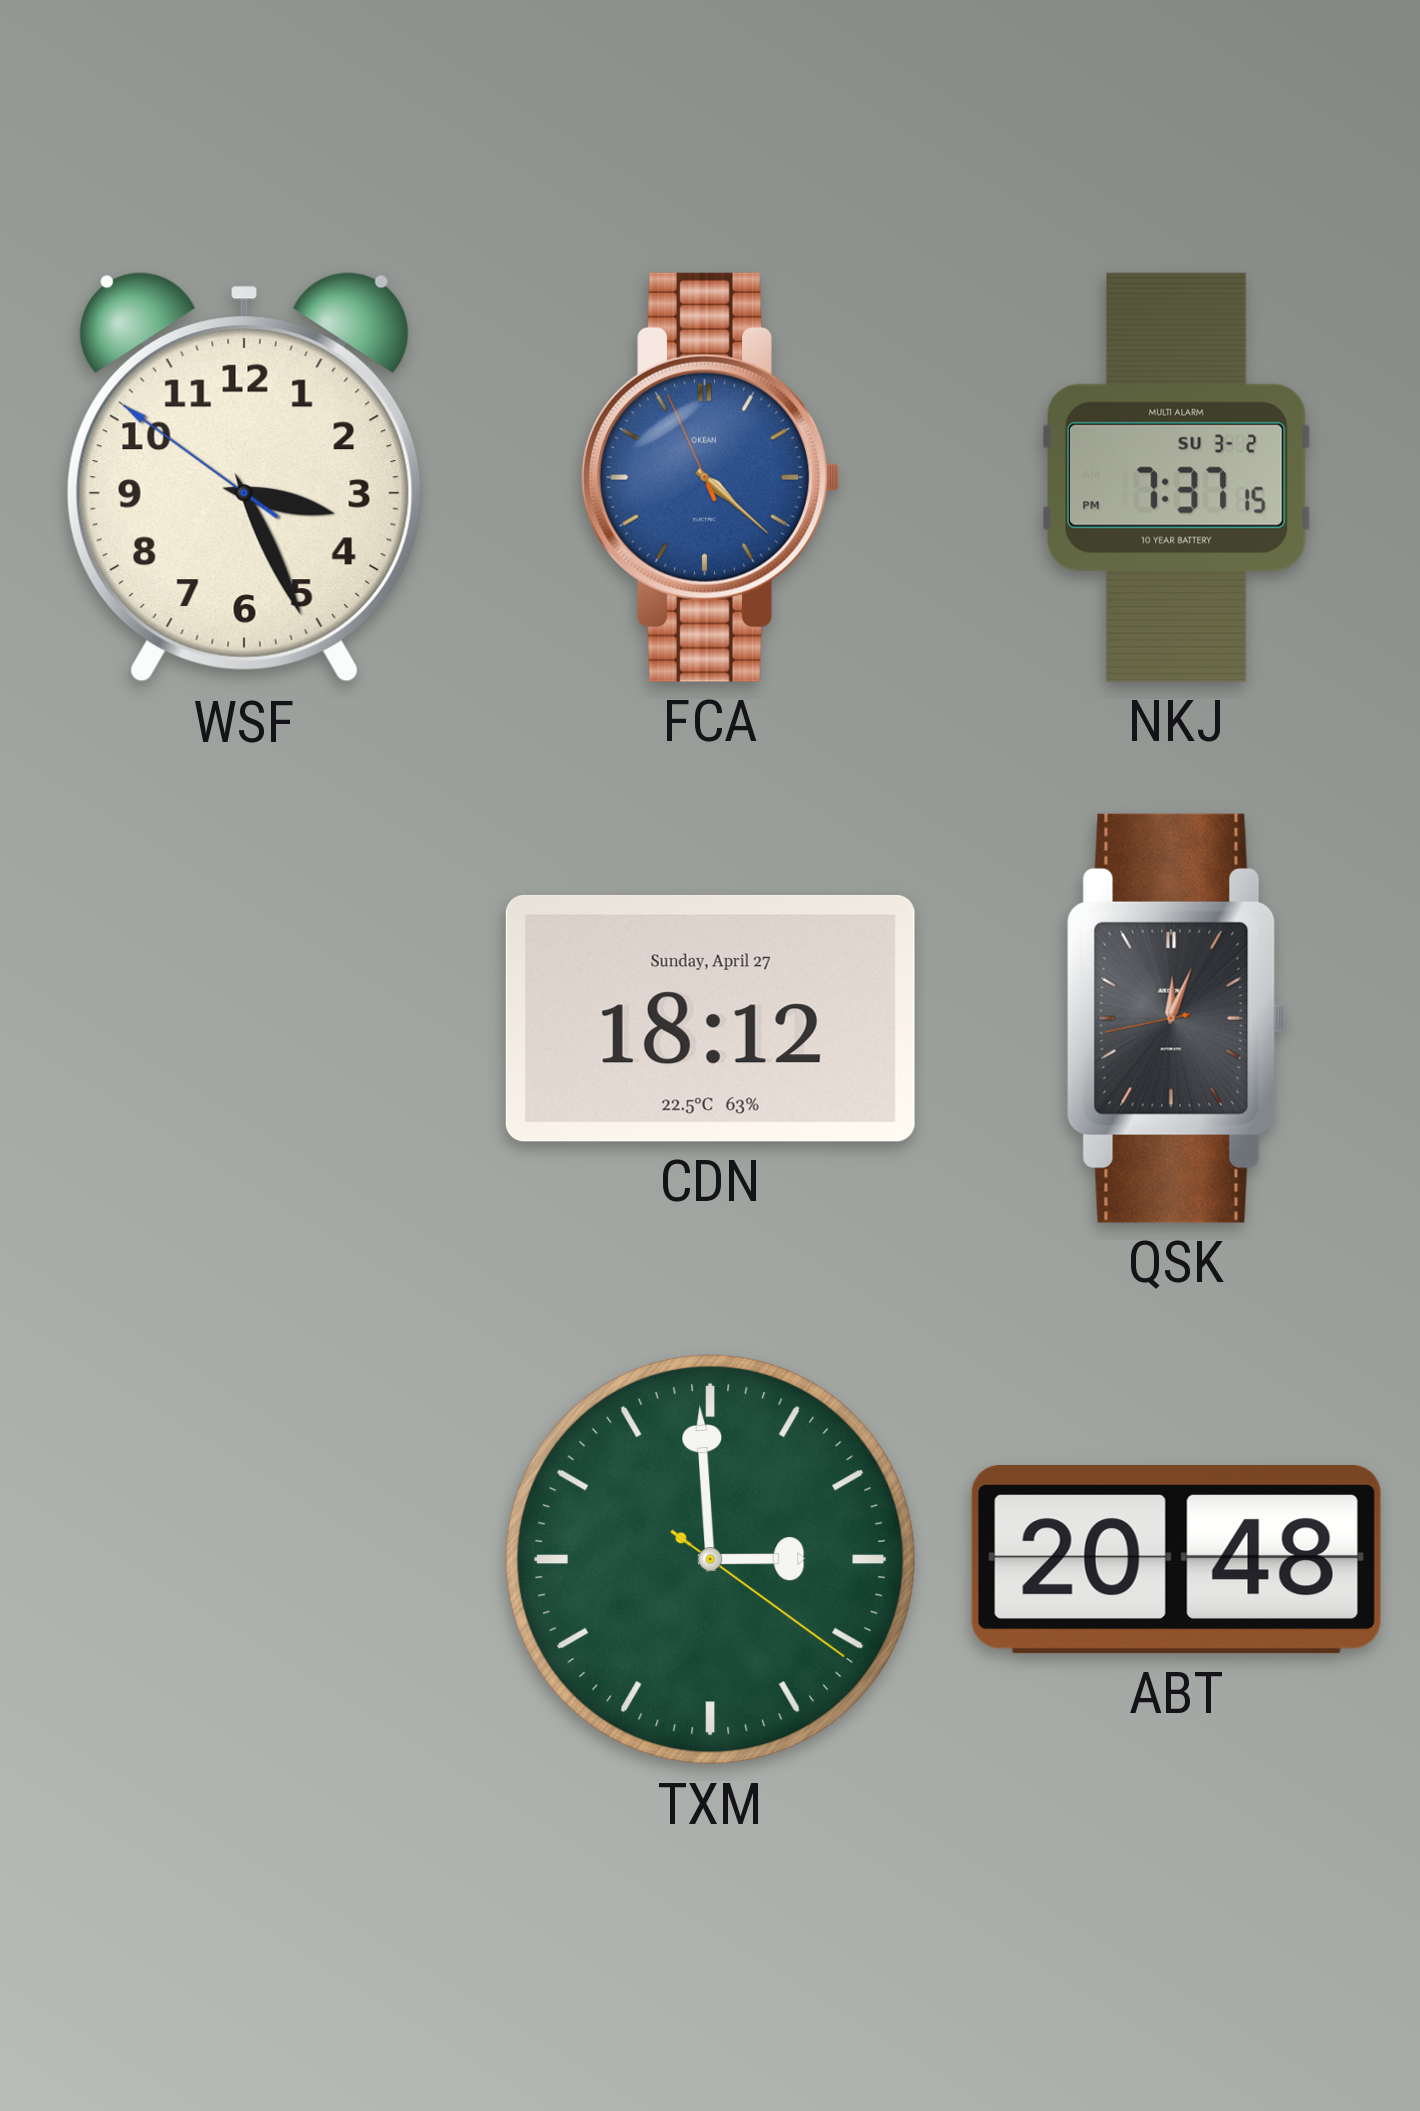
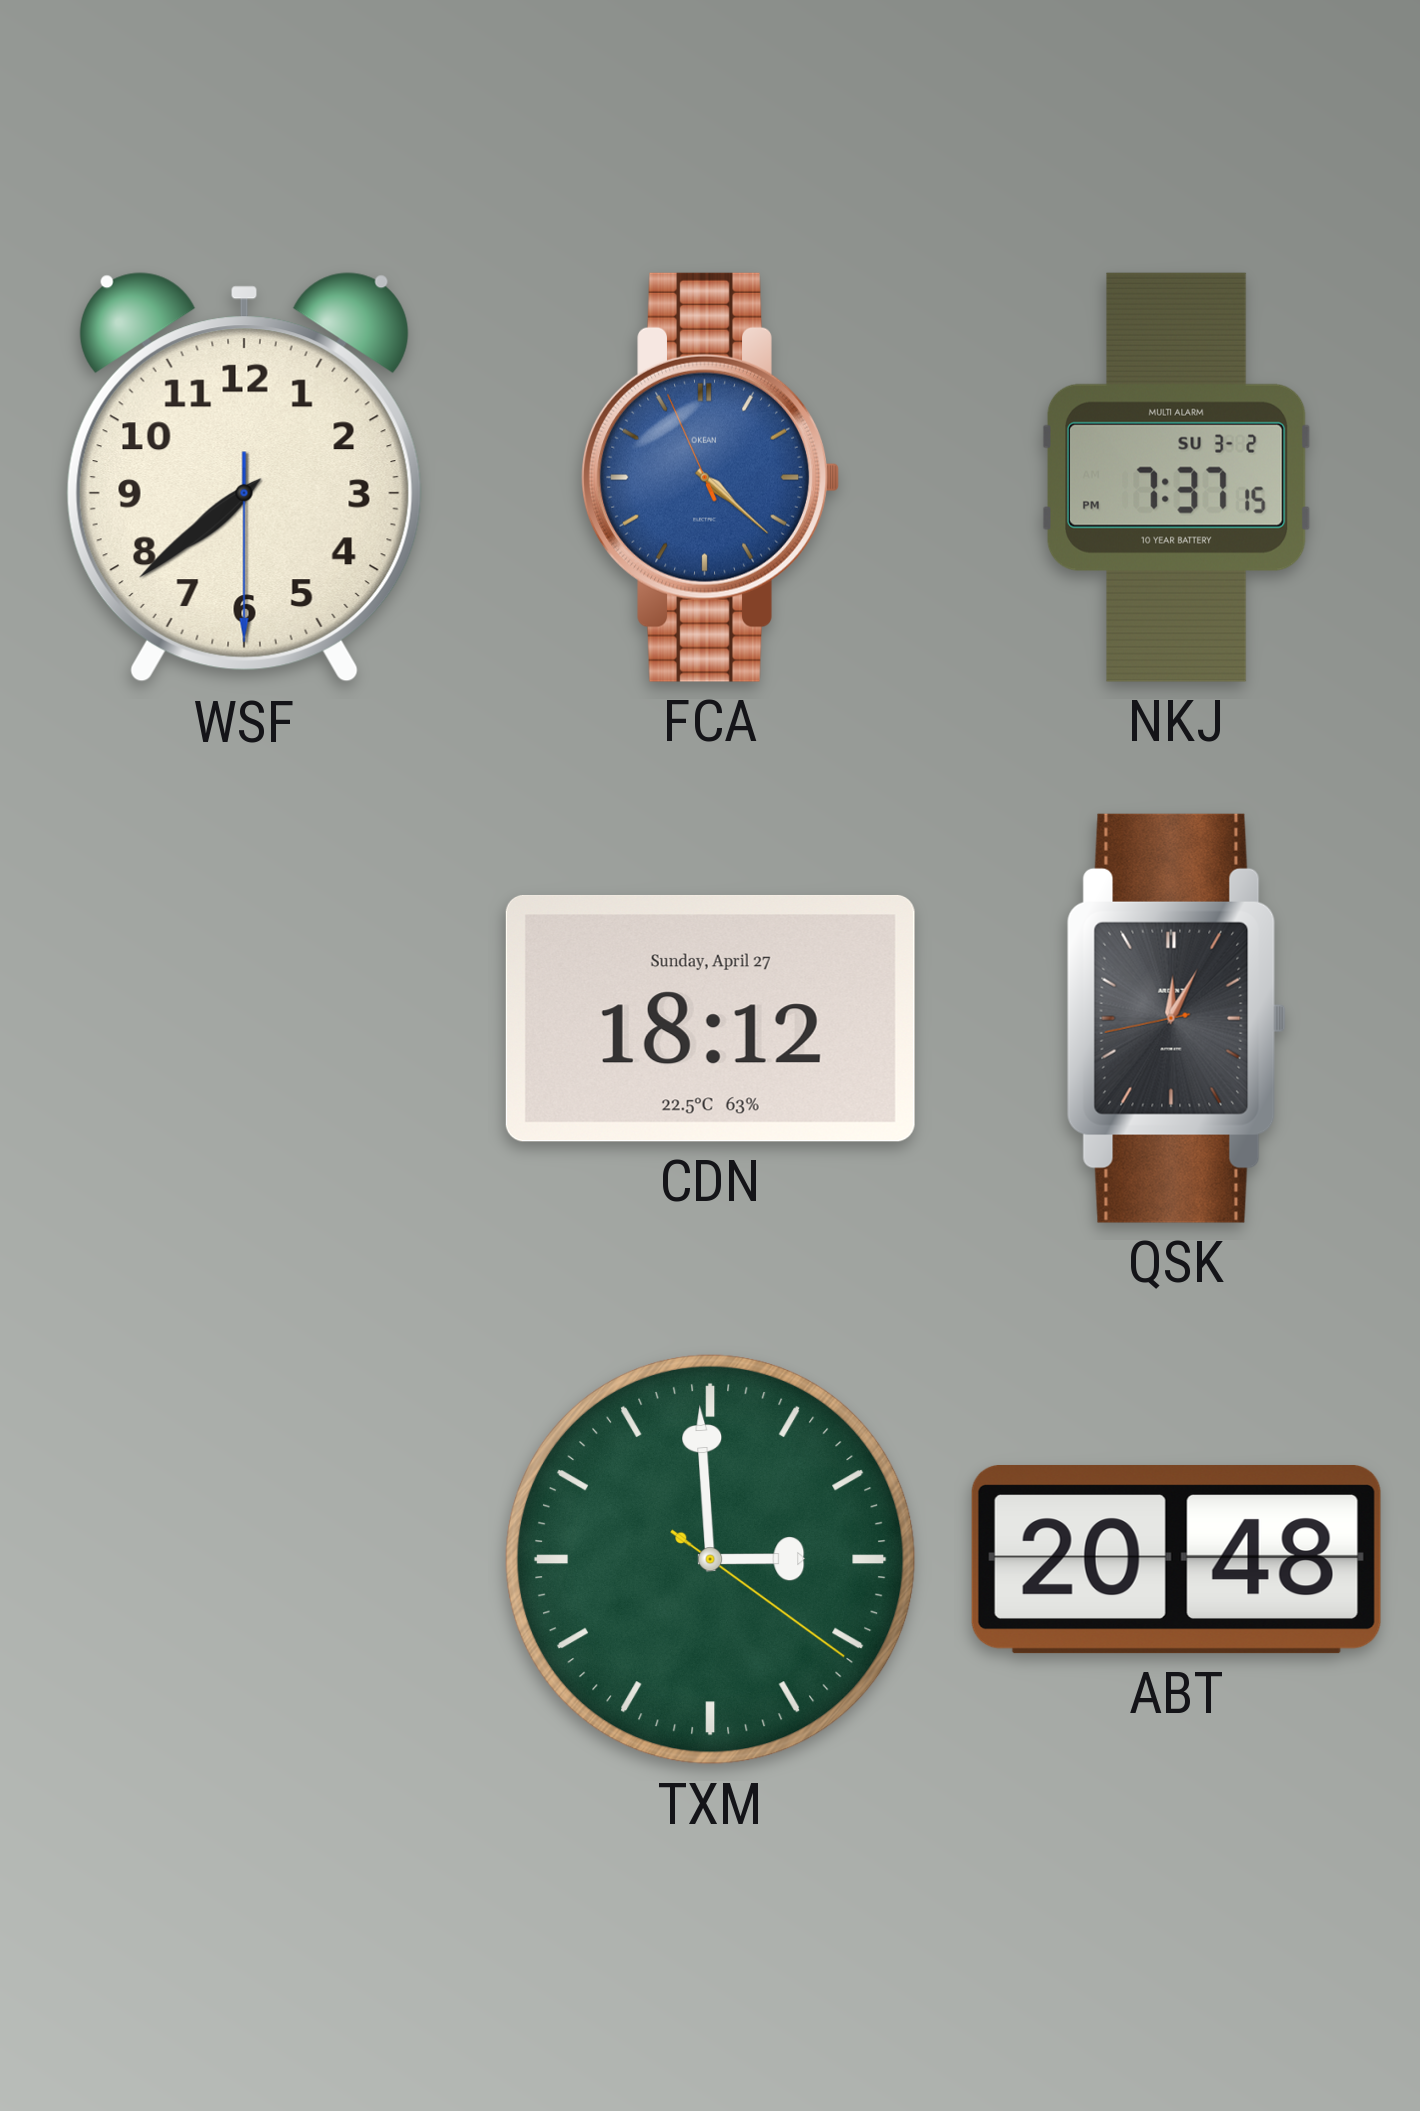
WSF: 3:25 -> 7:38 (244, 478)
QSK: 12:03 -> 12:04 (1176, 1018)
